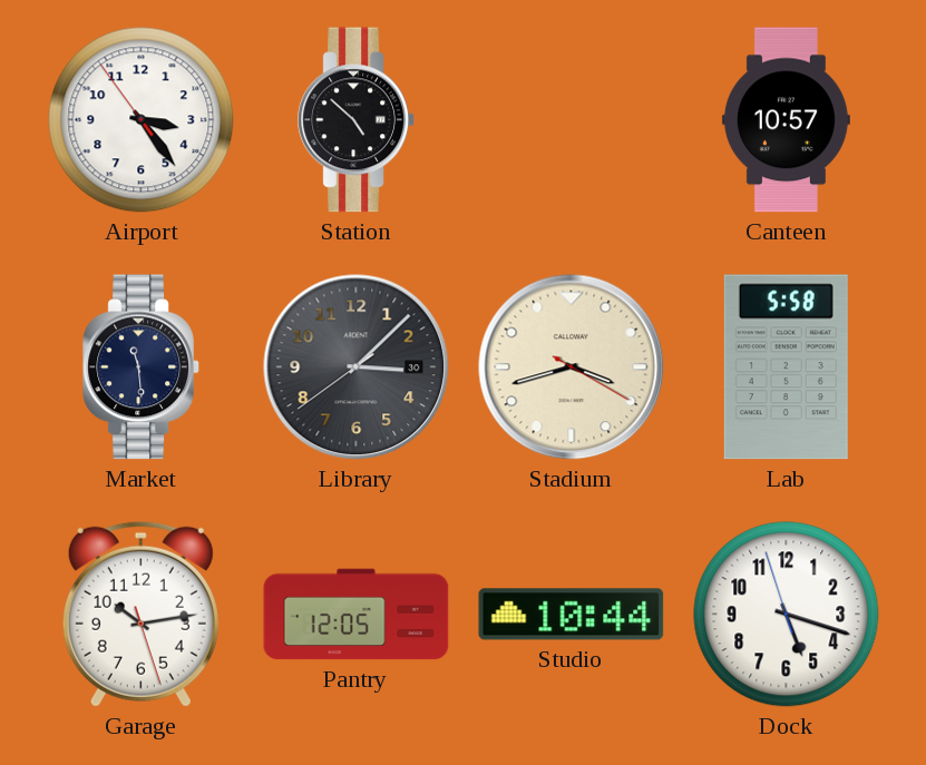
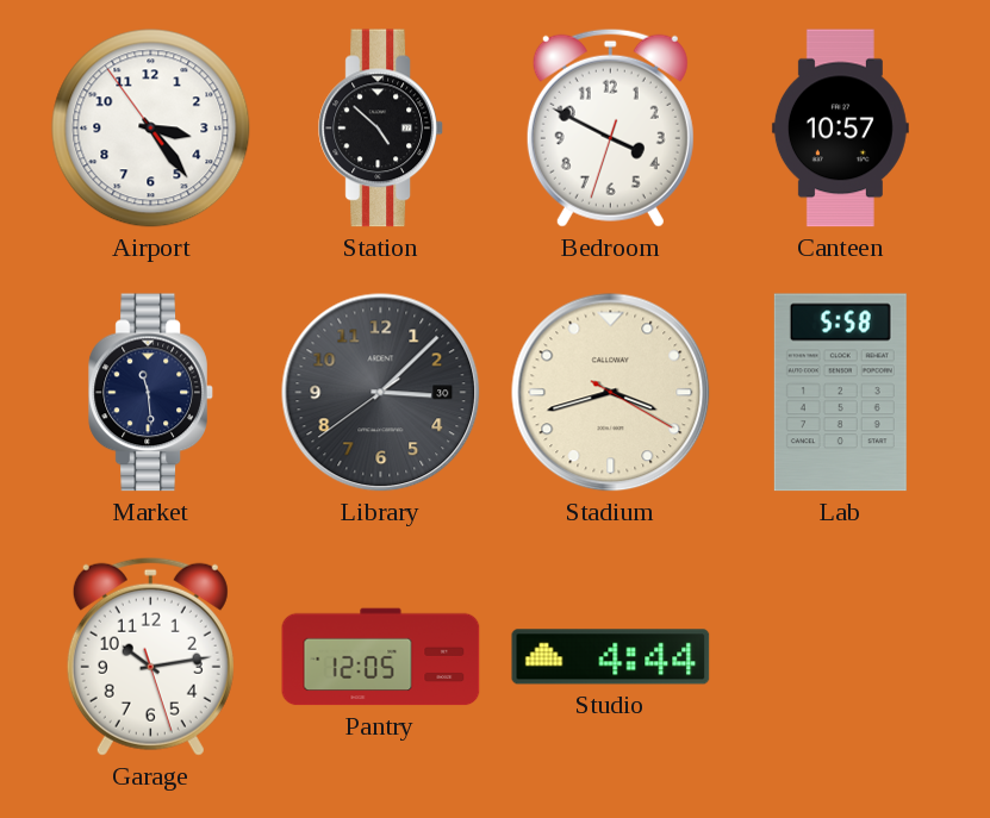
Bedroom: none -> 3:49 (610, 127)
Studio: 10:44 -> 4:44 (611, 657)
Dock: 5:17 -> none (787, 615)
